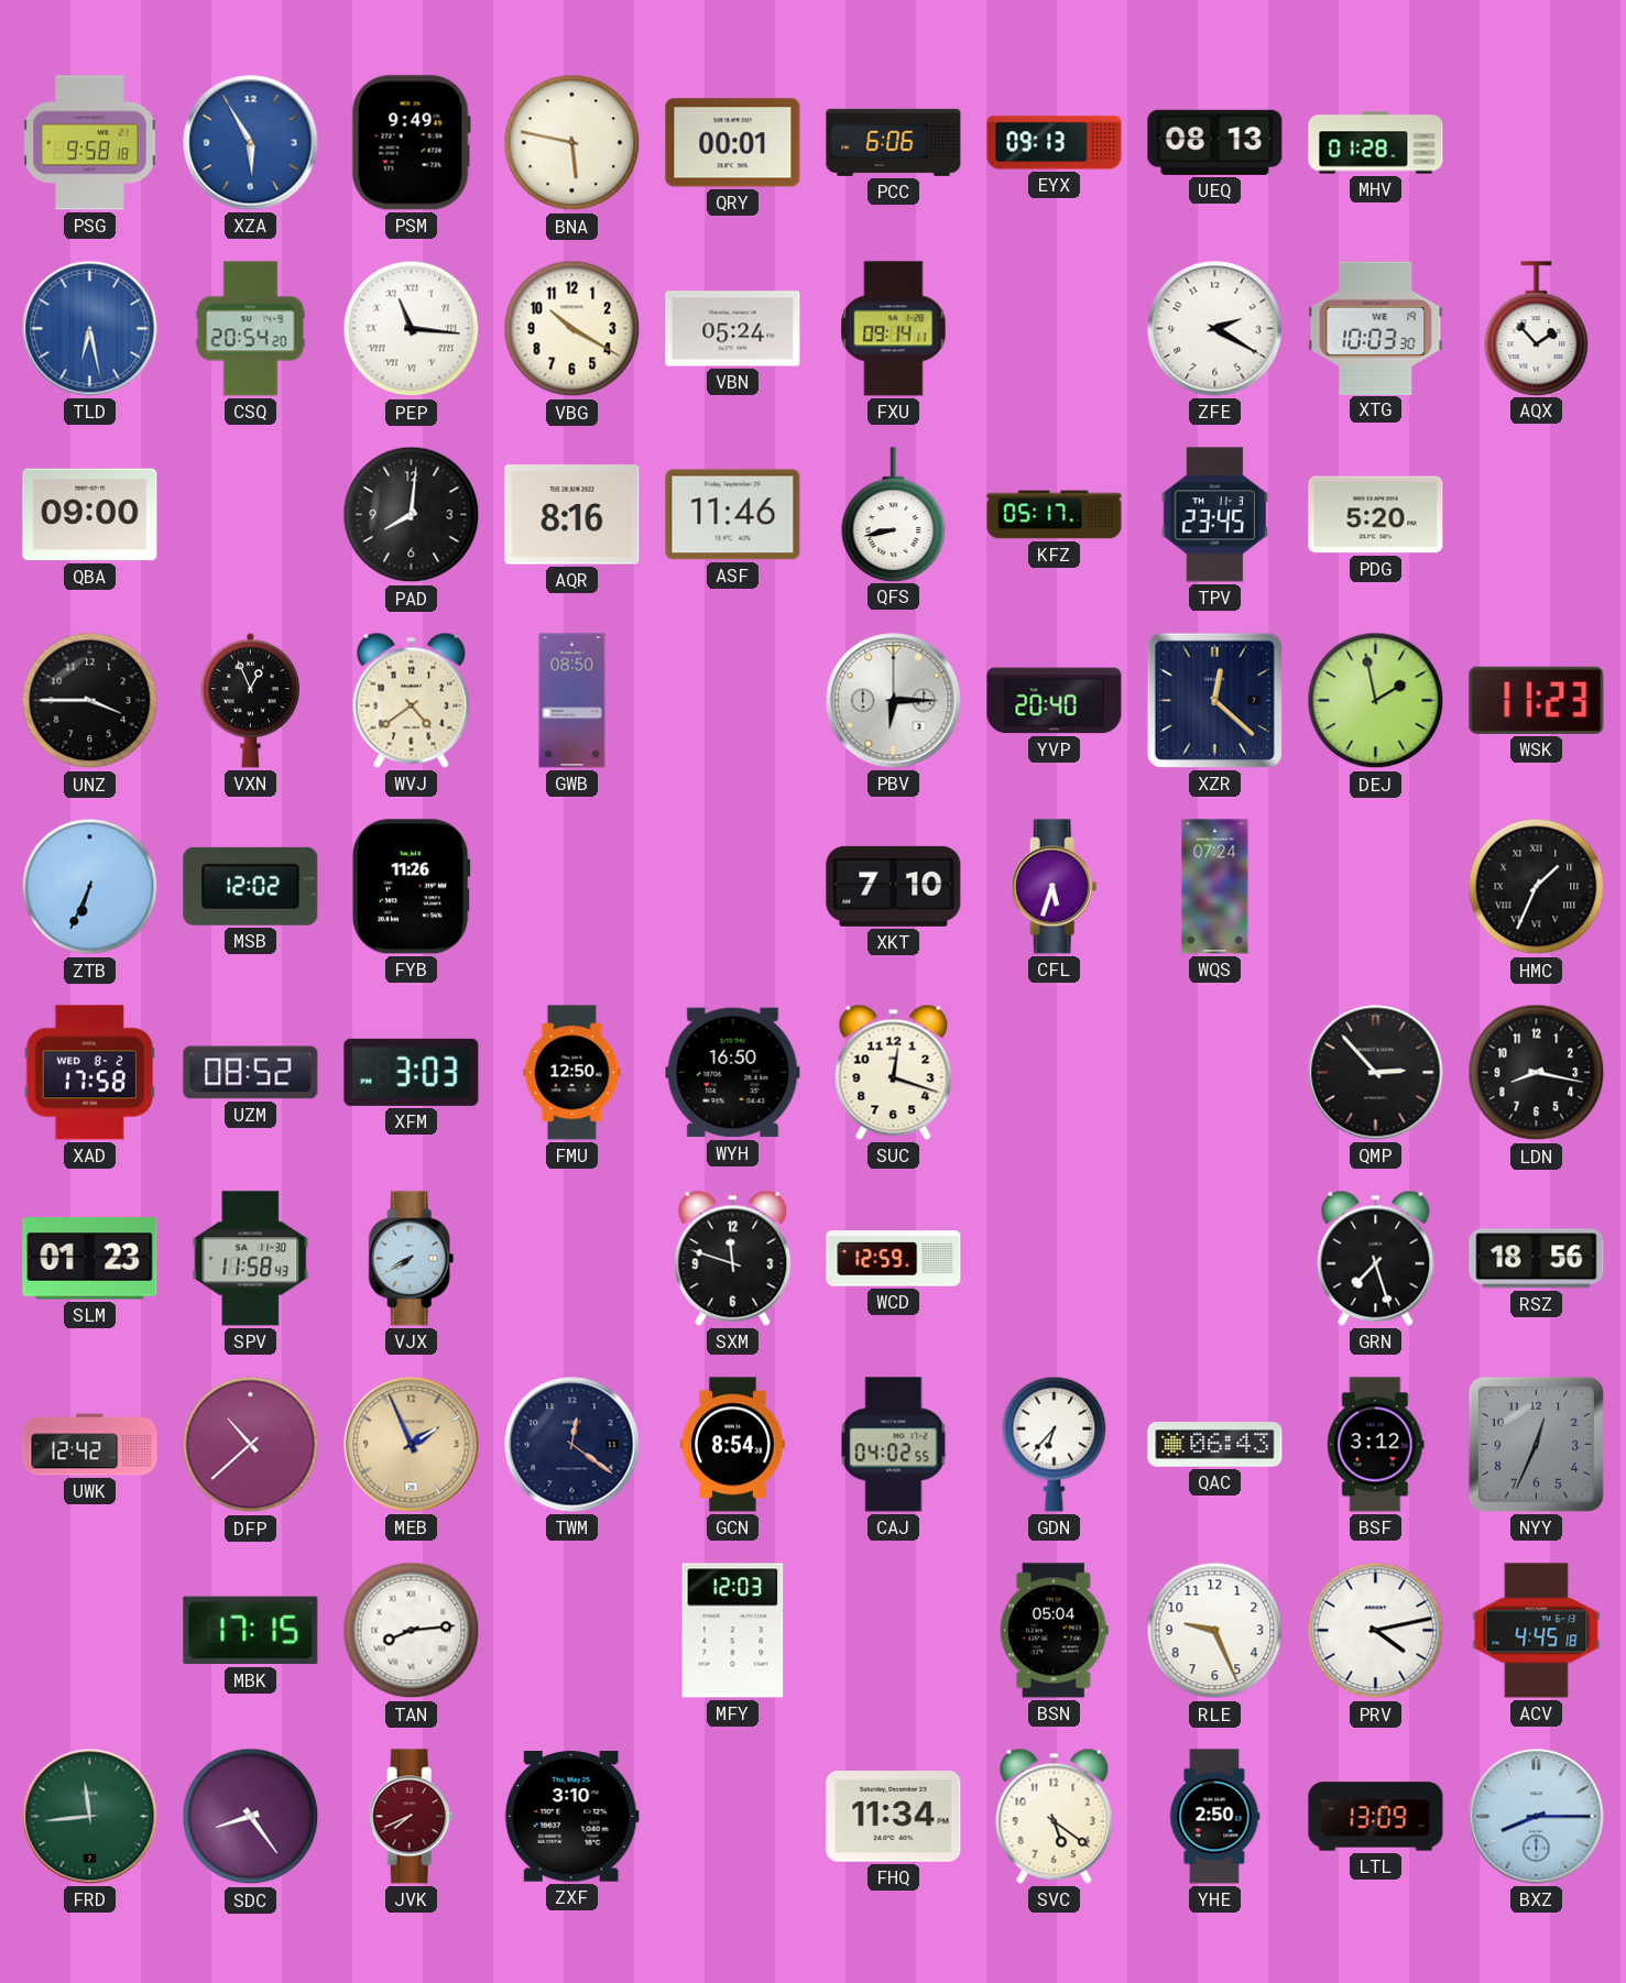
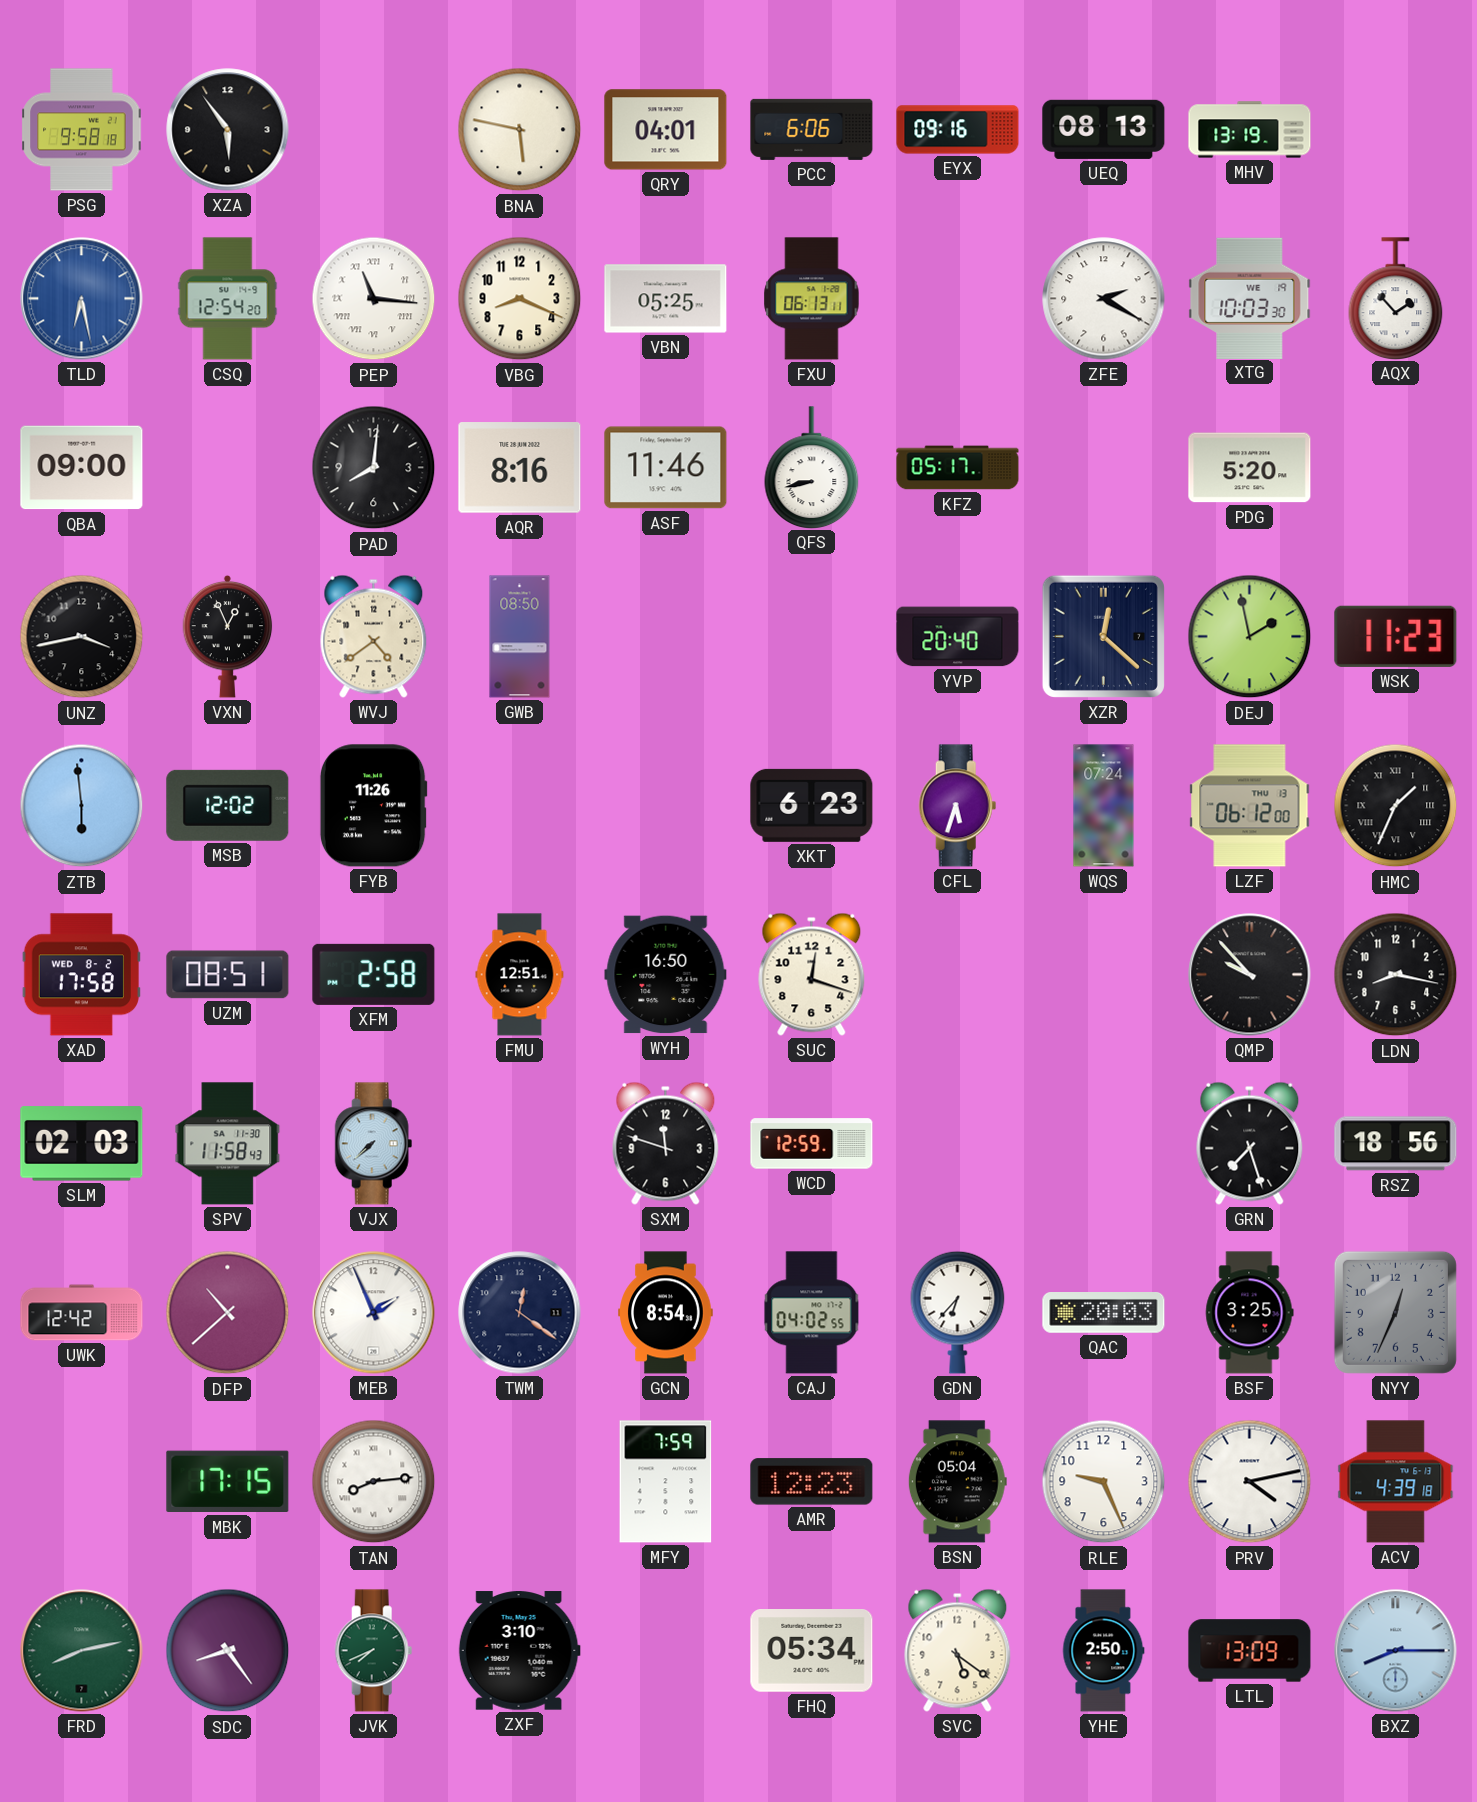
XZA: 5:55 -> 5:54 (228, 130)
XZA dial: blue -> black (228, 130)
PSM: 9:49 -> none (411, 143)
QRY: 00:01 -> 04:01 (666, 130)
EYX: 09:13 -> 09:16 (958, 130)
MHV: 01:28 -> 13:19 (1250, 130)
CSQ: 20:54 -> 12:54 (228, 299)
VBG: 10:20 -> 8:19 (520, 299)
VBN: 05:24 -> 05:25 (666, 299)
FXU: 09:14 -> 06:13 (812, 299)
TPV: 23:45 -> none (1215, 515)
UNZ: 3:45 -> 3:43 (82, 637)
PBV: 6:15 -> none (894, 701)
ZTB: 6:34 -> 5:59 (82, 806)
XKT: 7:10 -> 6:23 (812, 805)
LZF: none -> 06:12 (1250, 806)
UZM: 08:52 -> 08:51 (228, 975)
XFM: 3:03 -> 2:58 (374, 974)
FMU: 12:50 -> 12:51 (520, 975)
QMP: 2:53 -> 9:53 (1250, 975)
SLM: 01:23 -> 02:03 (82, 1144)
VJX: 7:40 -> 7:38 (374, 1144)
MEB dial: champagne -> white (374, 1313)
QAC: 06:43 -> 20:03 (1104, 1313)
BSF: 3:12 -> 3:25 (1249, 1313)
MFY: 12:03 -> 7:59 (666, 1482)
AMR: none -> 12:23 (812, 1482)
ACV: 4:45 -> 4:39 (1396, 1482)
FRD: 11:44 -> 8:13 (82, 1651)
JVK dial: burgundy -> green (374, 1651)
FHQ: 11:34 -> 05:34 (812, 1651)
